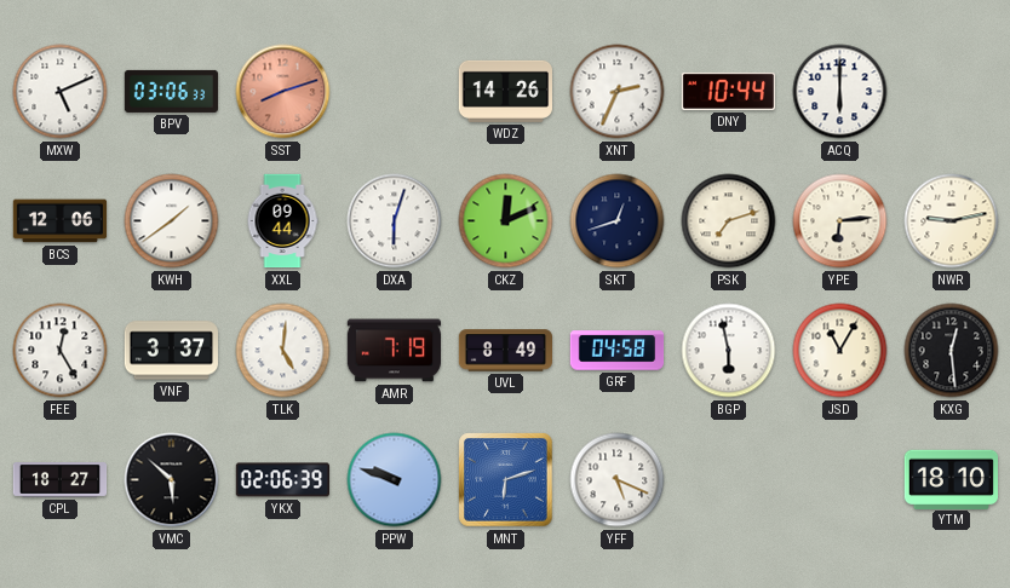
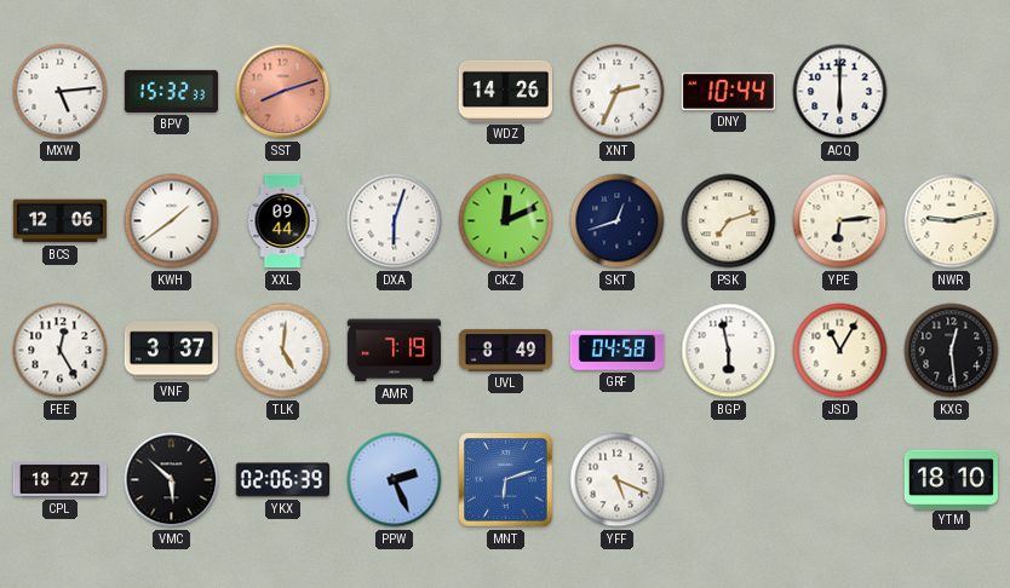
MXW: 5:11 -> 5:14 (61, 92)
BPV: 03:06 -> 15:32 (171, 91)
PPW: 9:48 -> 2:26 (395, 480)
